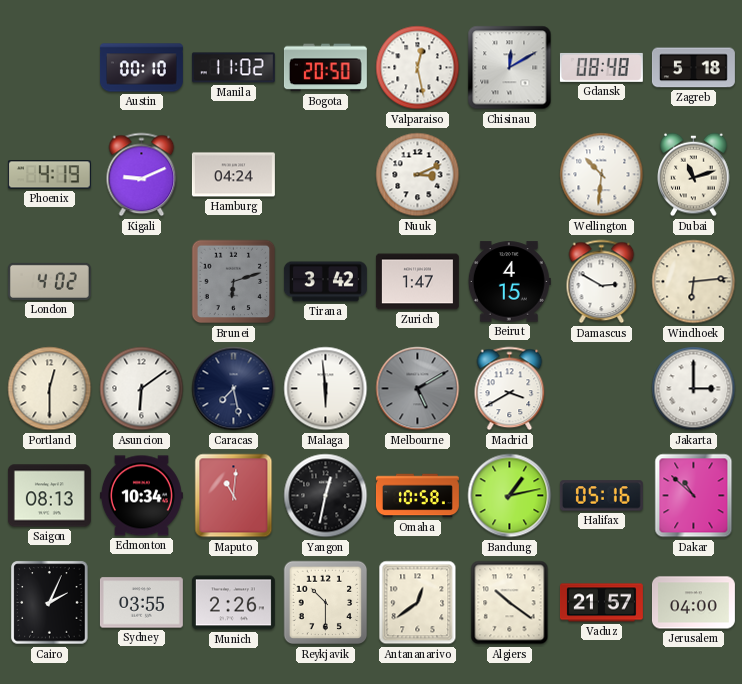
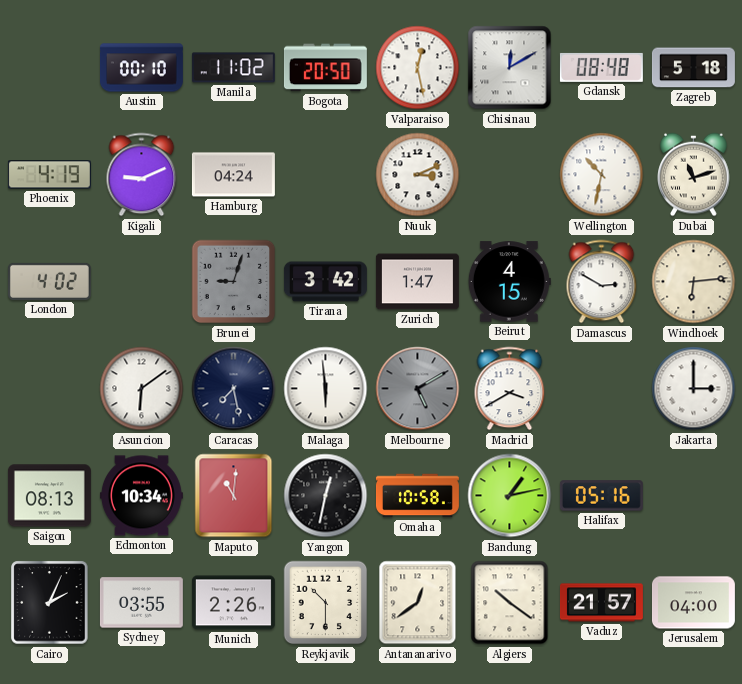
Wellington: 10:31 -> 10:32 (602, 175)
Brunei: 6:12 -> 9:03 (234, 282)
Portland: 12:30 -> none (50, 389)
Dakar: 10:52 -> none (694, 496)
